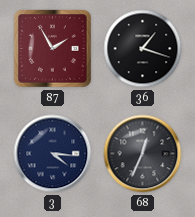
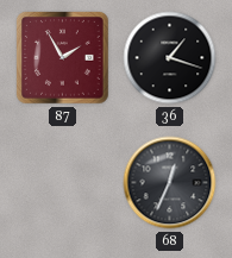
3: 4:16 -> none (53, 154)
